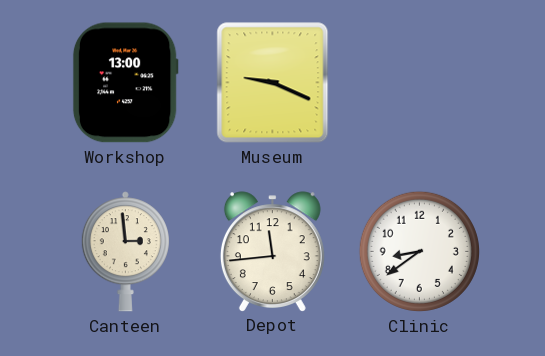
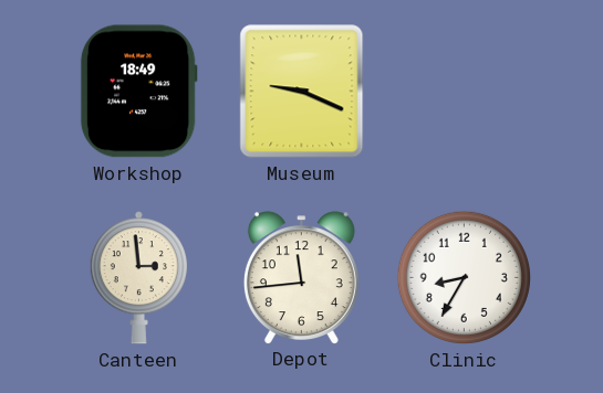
Workshop: 13:00 -> 18:49 (138, 92)
Clinic: 8:39 -> 8:35 (464, 277)
